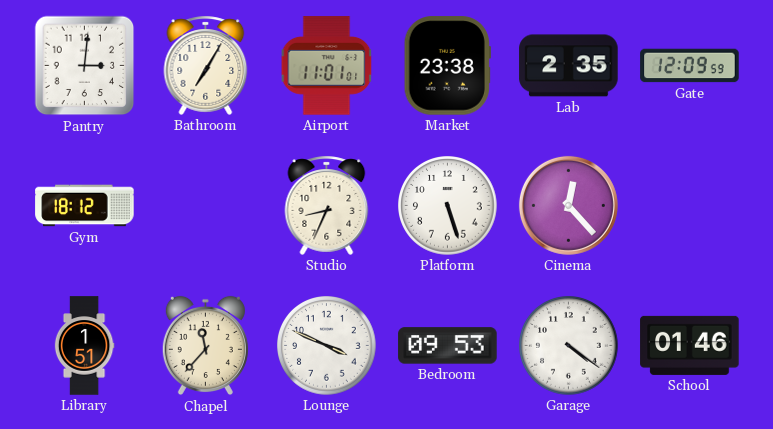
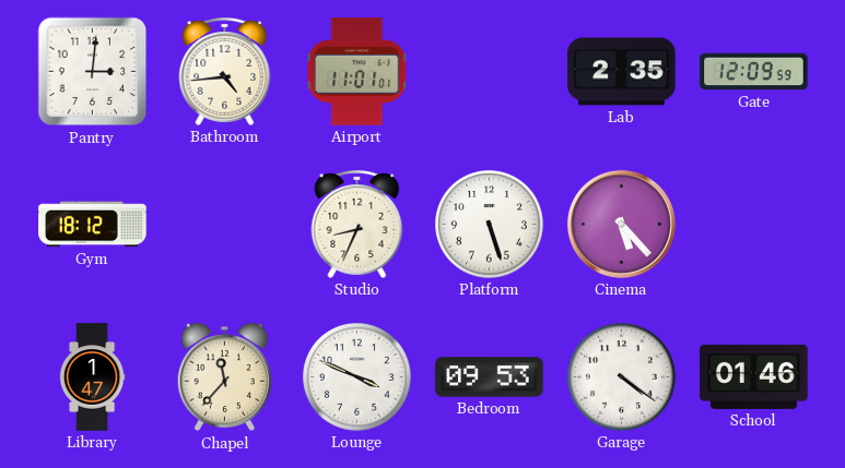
Bathroom: 7:05 -> 4:44 (225, 71)
Market: 23:38 -> none (447, 66)
Cinema: 12:23 -> 5:23 (621, 224)
Library: 1:51 -> 1:47 (92, 377)
